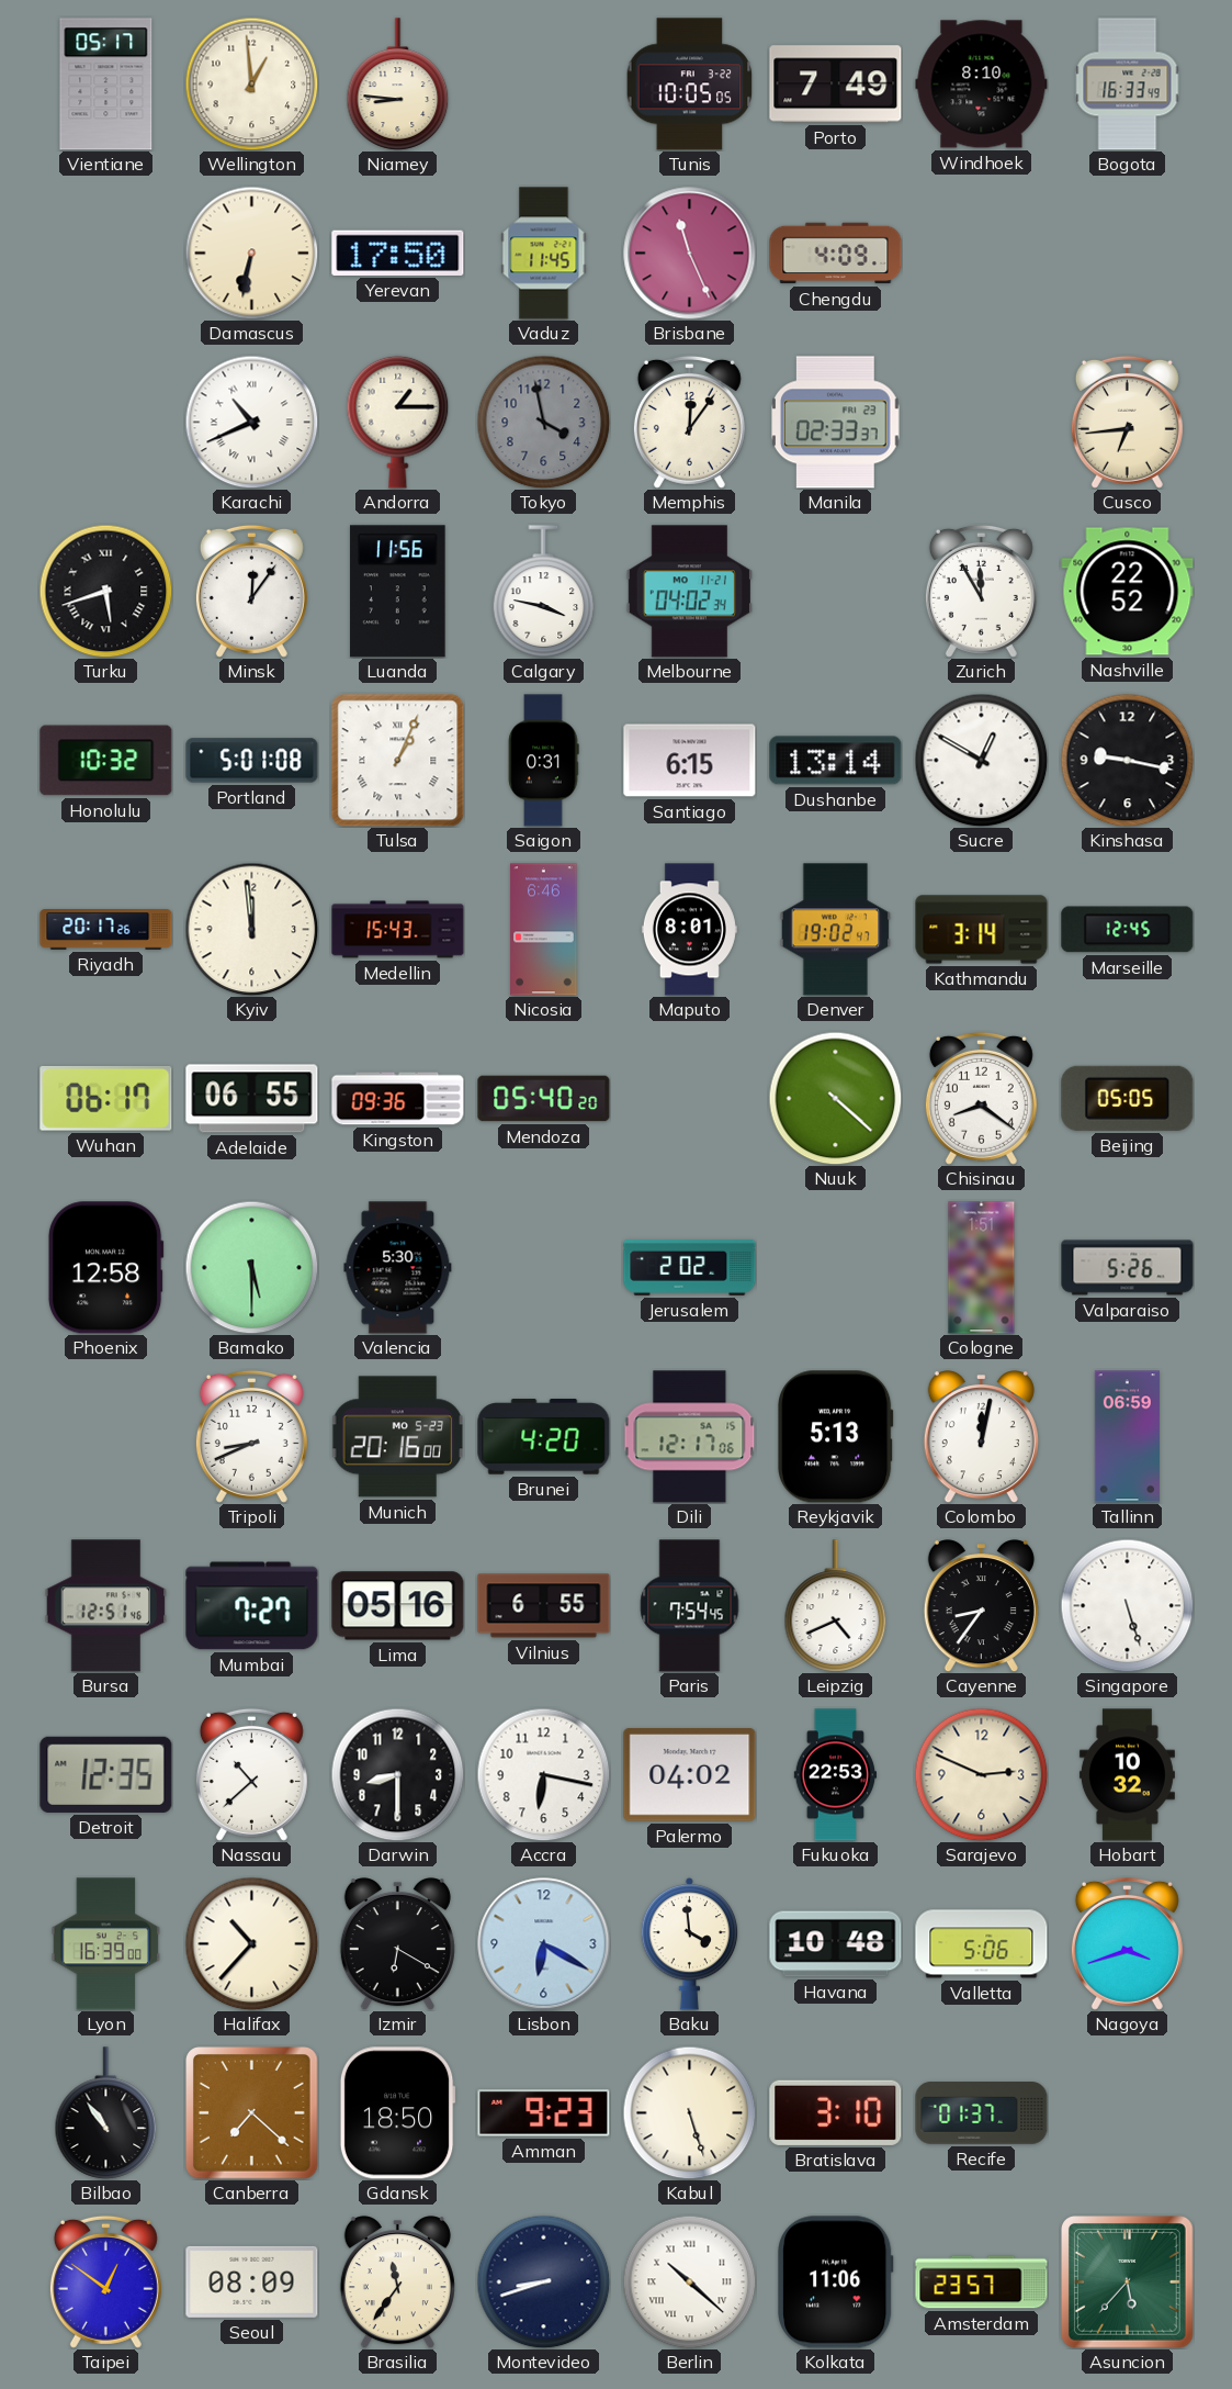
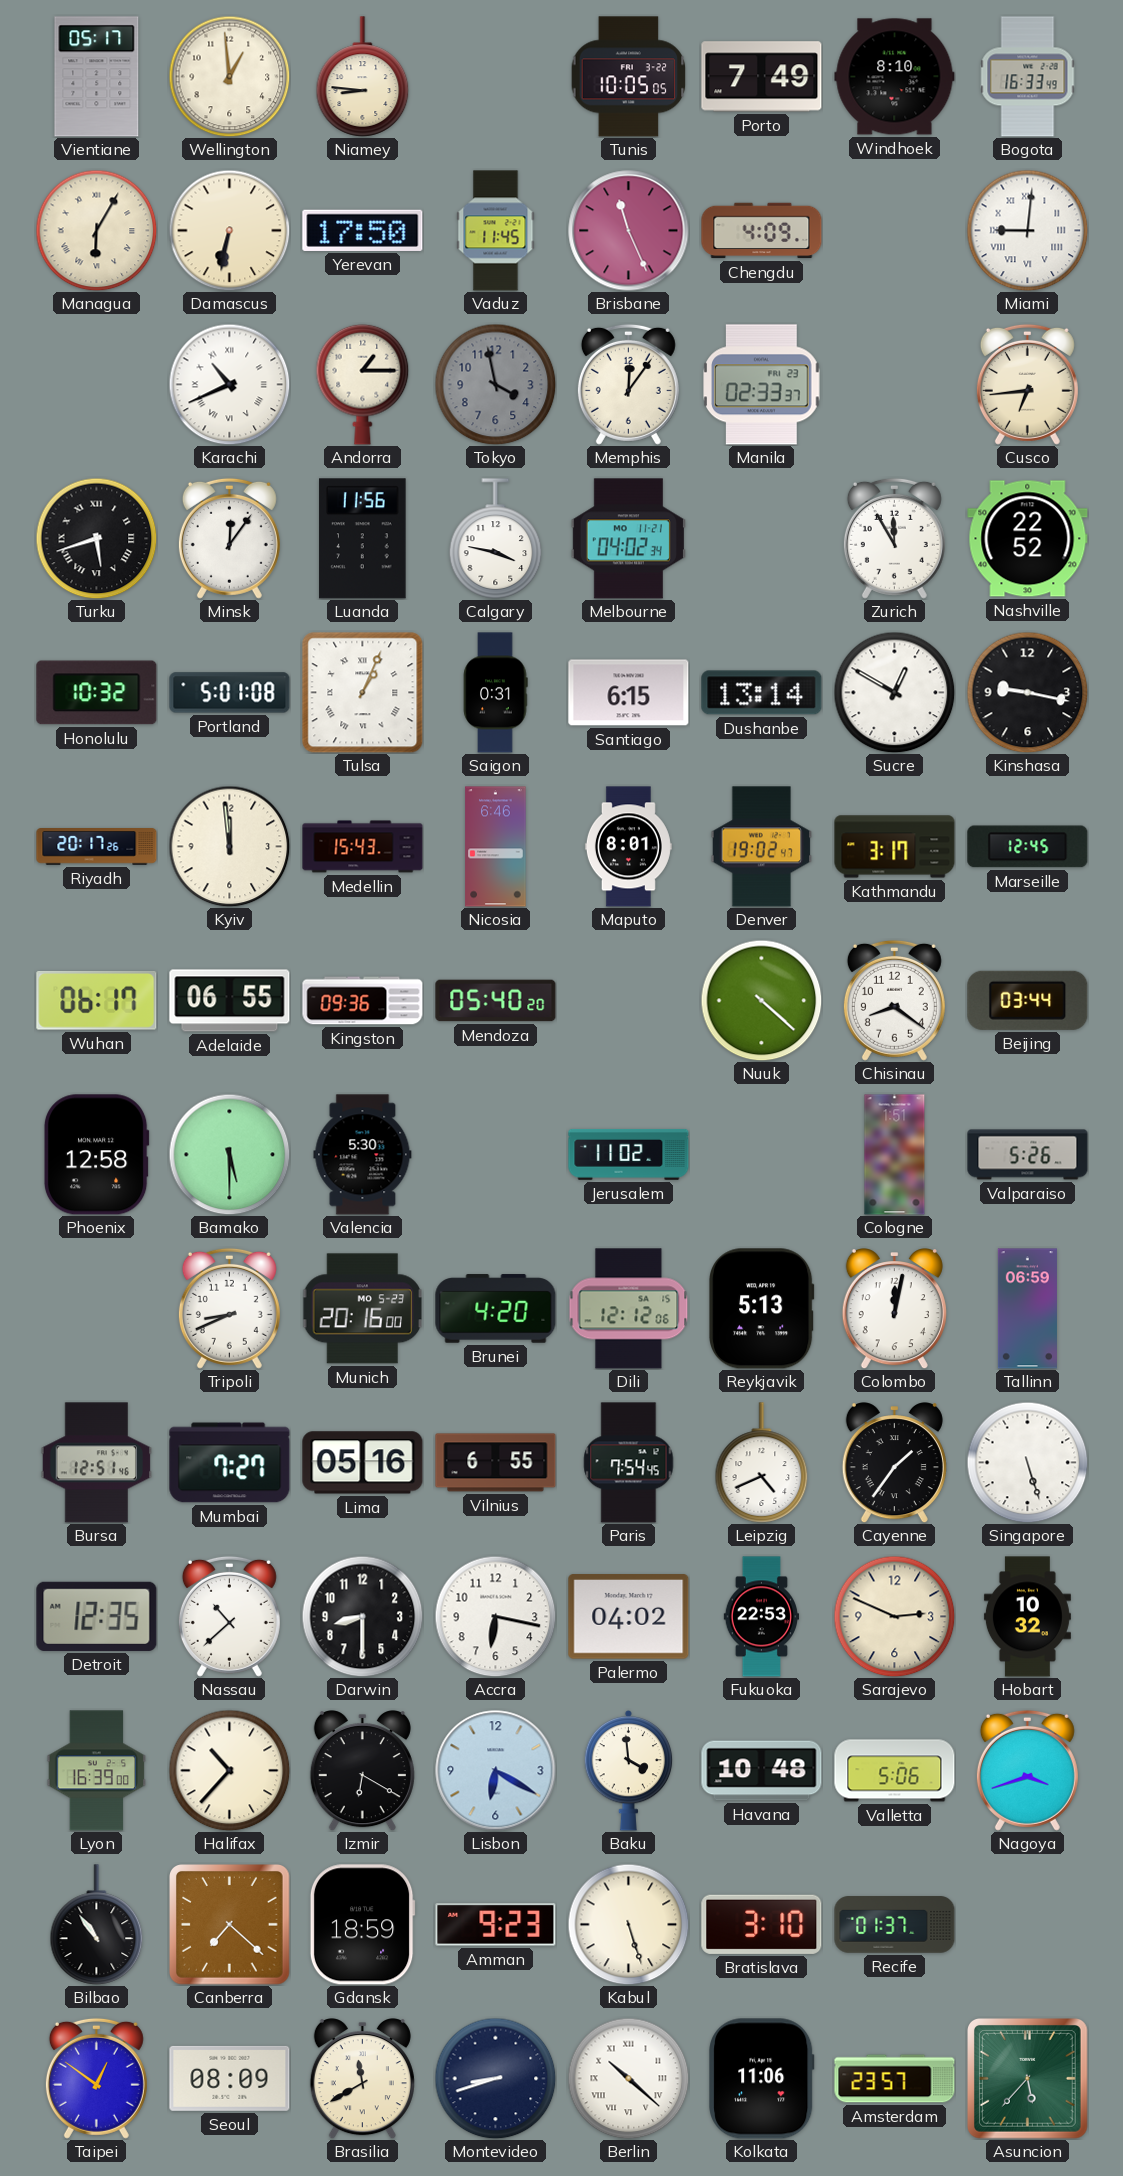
Managua: none -> 6:05 (96, 230)
Miami: none -> 9:01 (1027, 230)
Kathmandu: 3:14 -> 3:17 (895, 847)
Beijing: 05:05 -> 03:44 (1028, 1000)
Jerusalem: 2:02 -> 11:02 (629, 1155)
Dili: 12:17 -> 12:12 (629, 1309)
Cayenne: 8:36 -> 1:36 (894, 1463)
Gdansk: 18:50 -> 18:59 (362, 1925)
Brasilia: 11:36 -> 11:40 (362, 2079)
